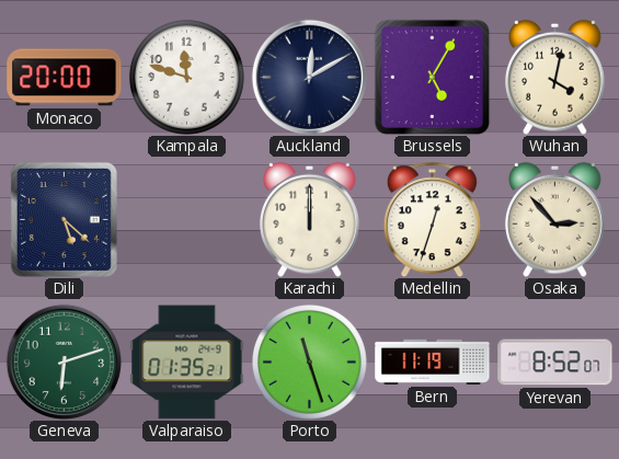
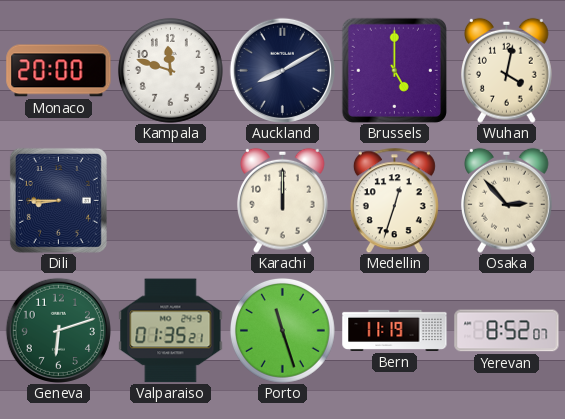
Auckland: 12:10 -> 8:10 (282, 70)
Brussels: 5:05 -> 5:00 (394, 70)
Dili: 5:22 -> 8:45 (58, 200)
